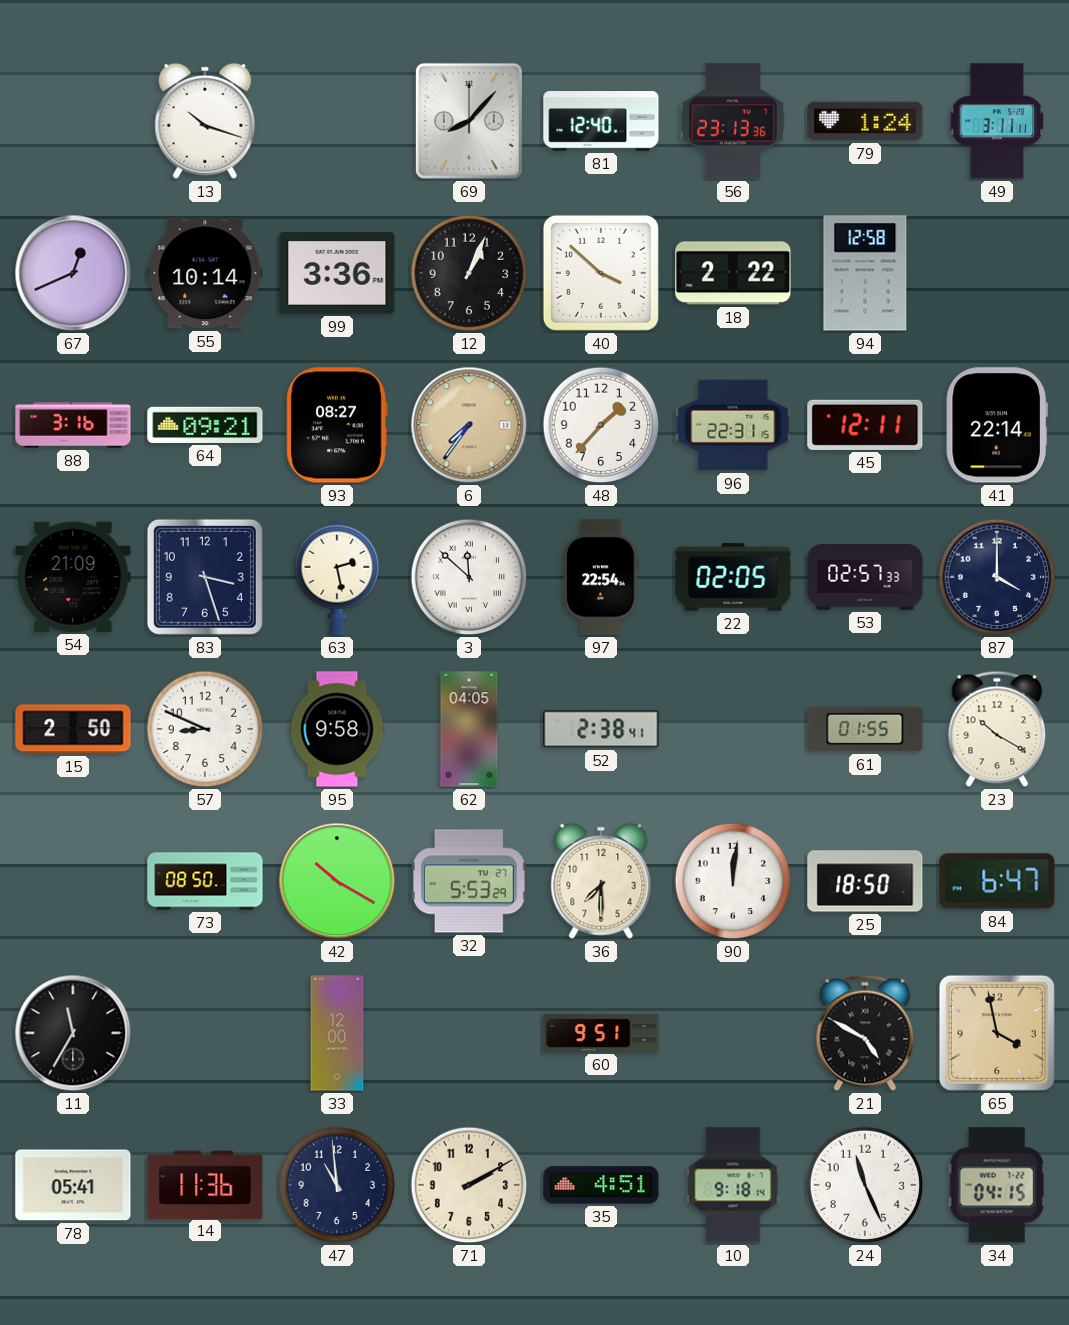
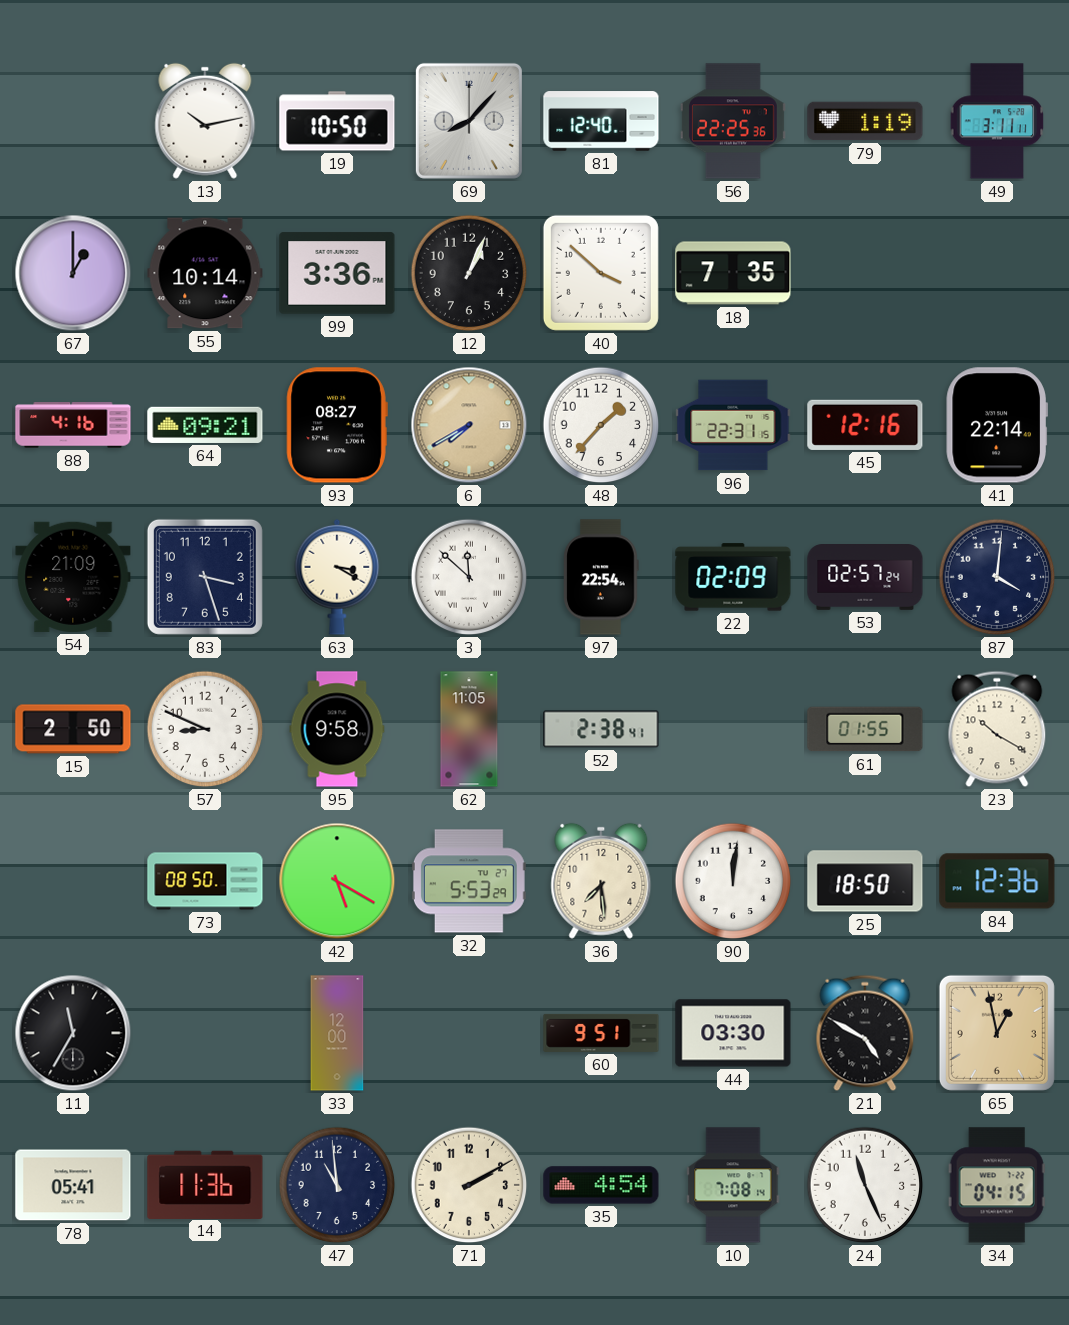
13: 10:18 -> 10:13 (205, 121)
19: none -> 10:50 (337, 121)
56: 23:13 -> 22:25 (733, 121)
79: 1:24 -> 1:19 (865, 121)
67: 12:41 -> 1:00 (73, 273)
18: 2:22 -> 7:35 (733, 273)
94: 12:58 -> none (865, 273)
88: 3:16 -> 4:16 (73, 425)
6: 7:36 -> 7:40 (469, 425)
45: 12:11 -> 12:16 (865, 425)
63: 2:28 -> 3:20 (337, 577)
22: 02:05 -> 02:09 (733, 577)
53: 02:57:33 -> 02:57:24 (865, 578)
87: 4:00 -> 4:01 (997, 577)
62: 04:05 -> 11:05 (469, 729)
42: 10:20 -> 5:20 (337, 881)
36: 7:30 -> 7:29 (601, 881)
84: 6:47 -> 12:36 (997, 881)
44: none -> 03:30 (733, 1033)
65: 3:58 -> 12:58 (997, 1033)
35: 4:51 -> 4:54 (601, 1185)
10: 9:18 -> 7:08 (733, 1185)
